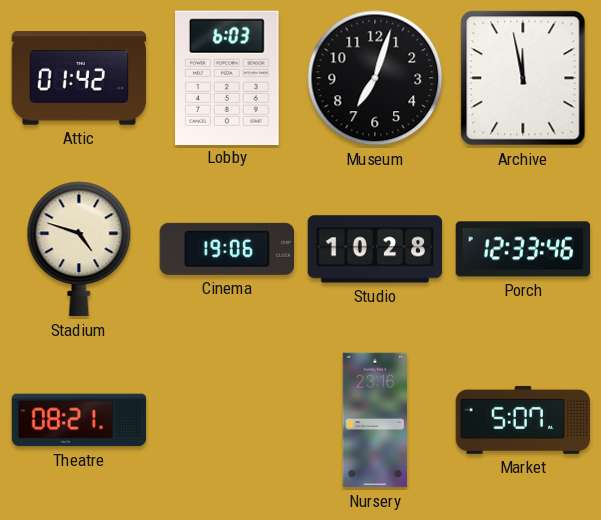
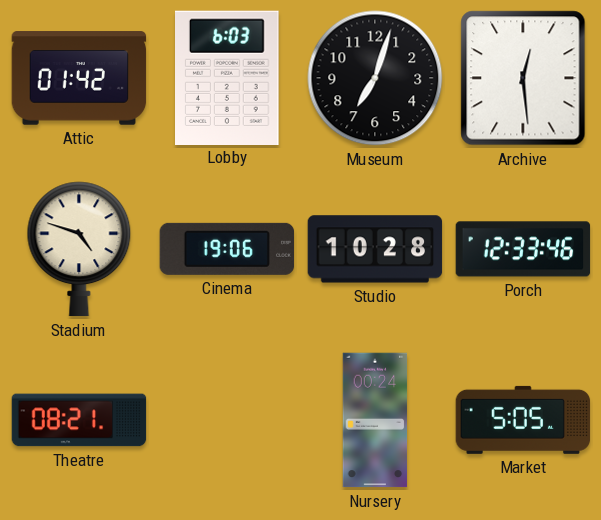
Archive: 11:58 -> 12:29 (523, 78)
Nursery: 23:16 -> 00:24 (375, 420)
Market: 5:07 -> 5:05 (523, 420)
